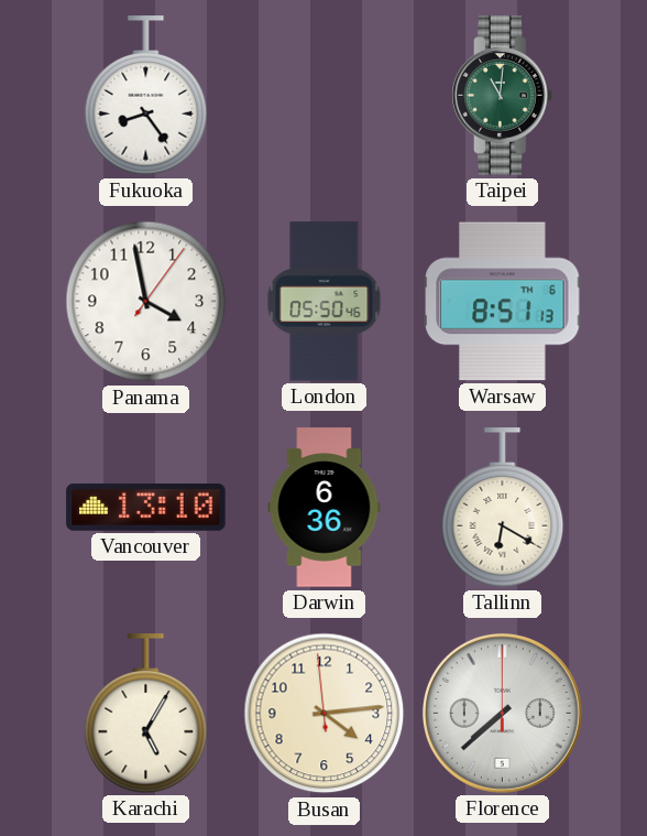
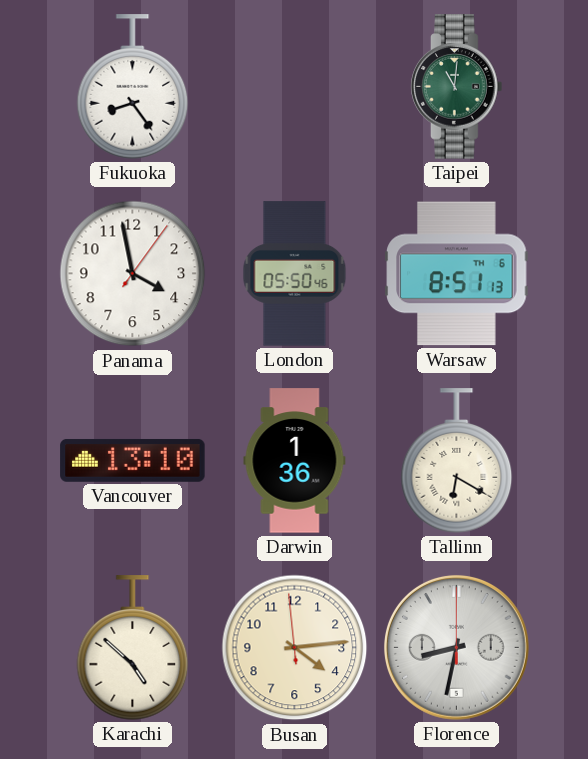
Darwin: 6:36 -> 1:36 (295, 461)
Karachi: 5:05 -> 4:52 (133, 648)
Florence: 7:38 -> 8:32 (456, 647)
